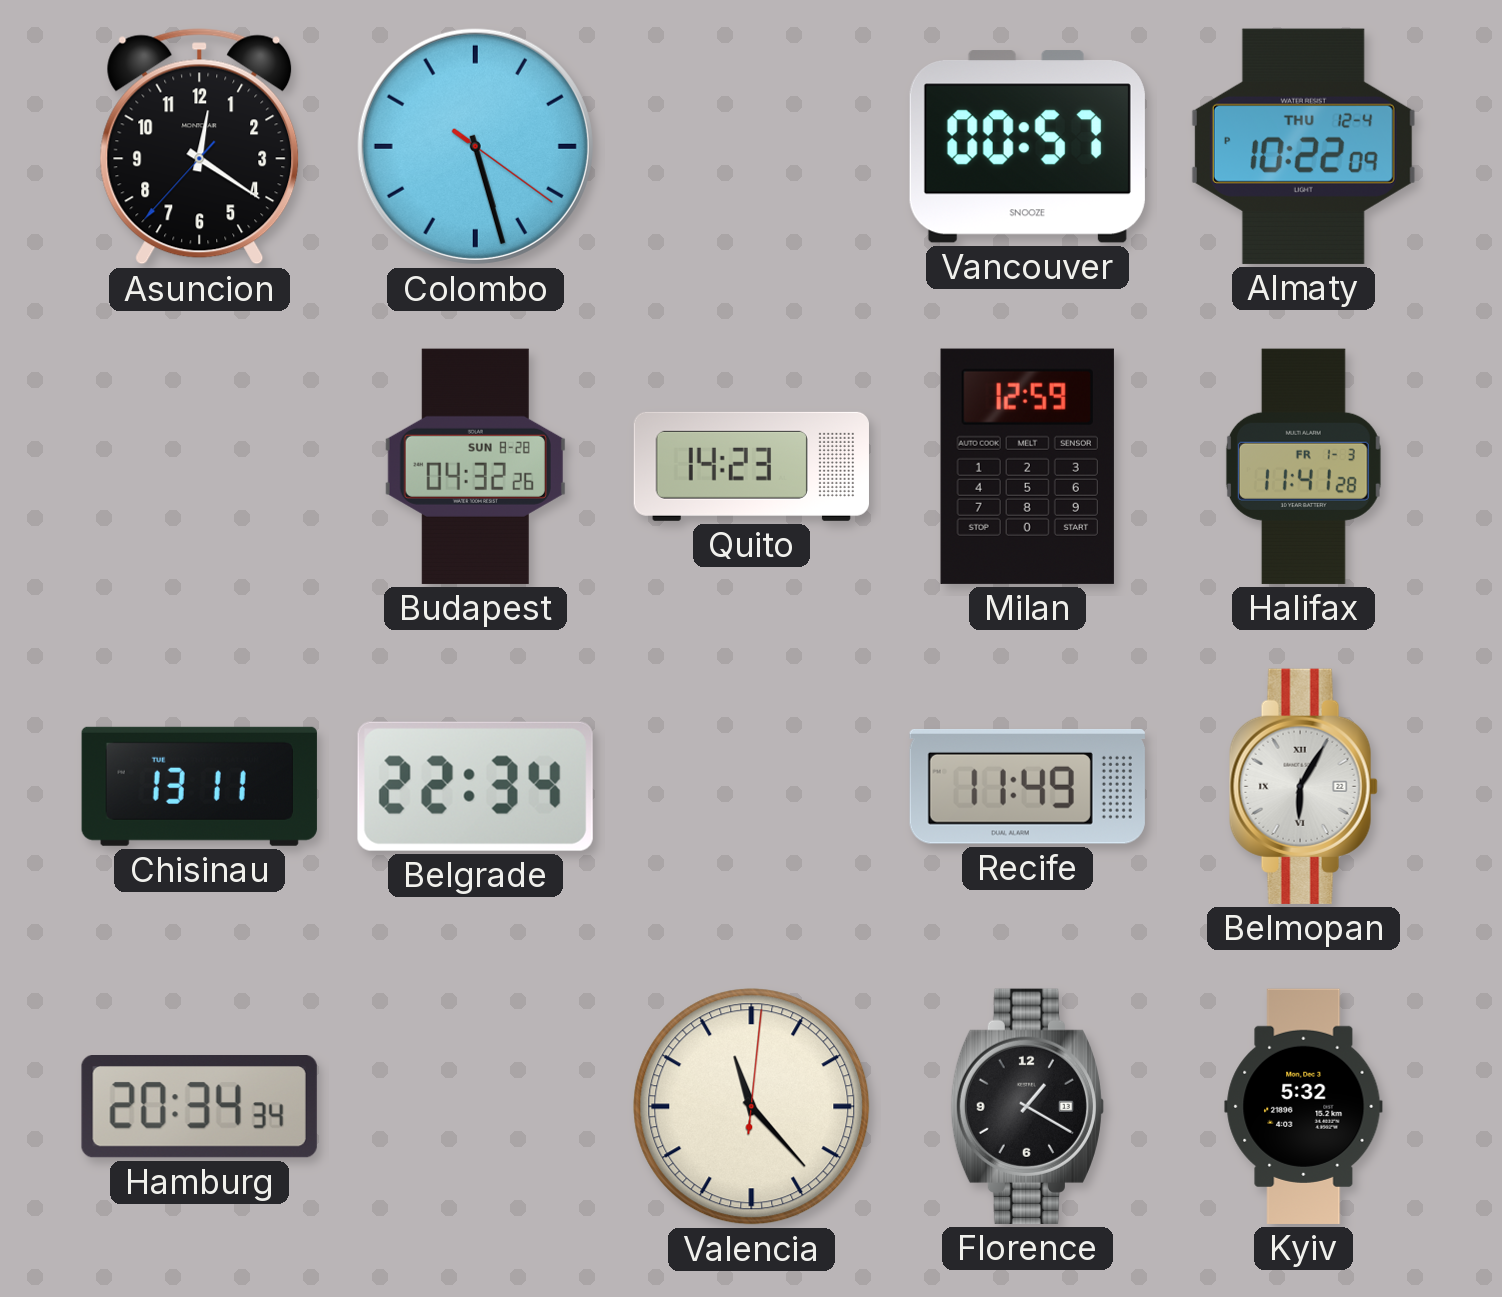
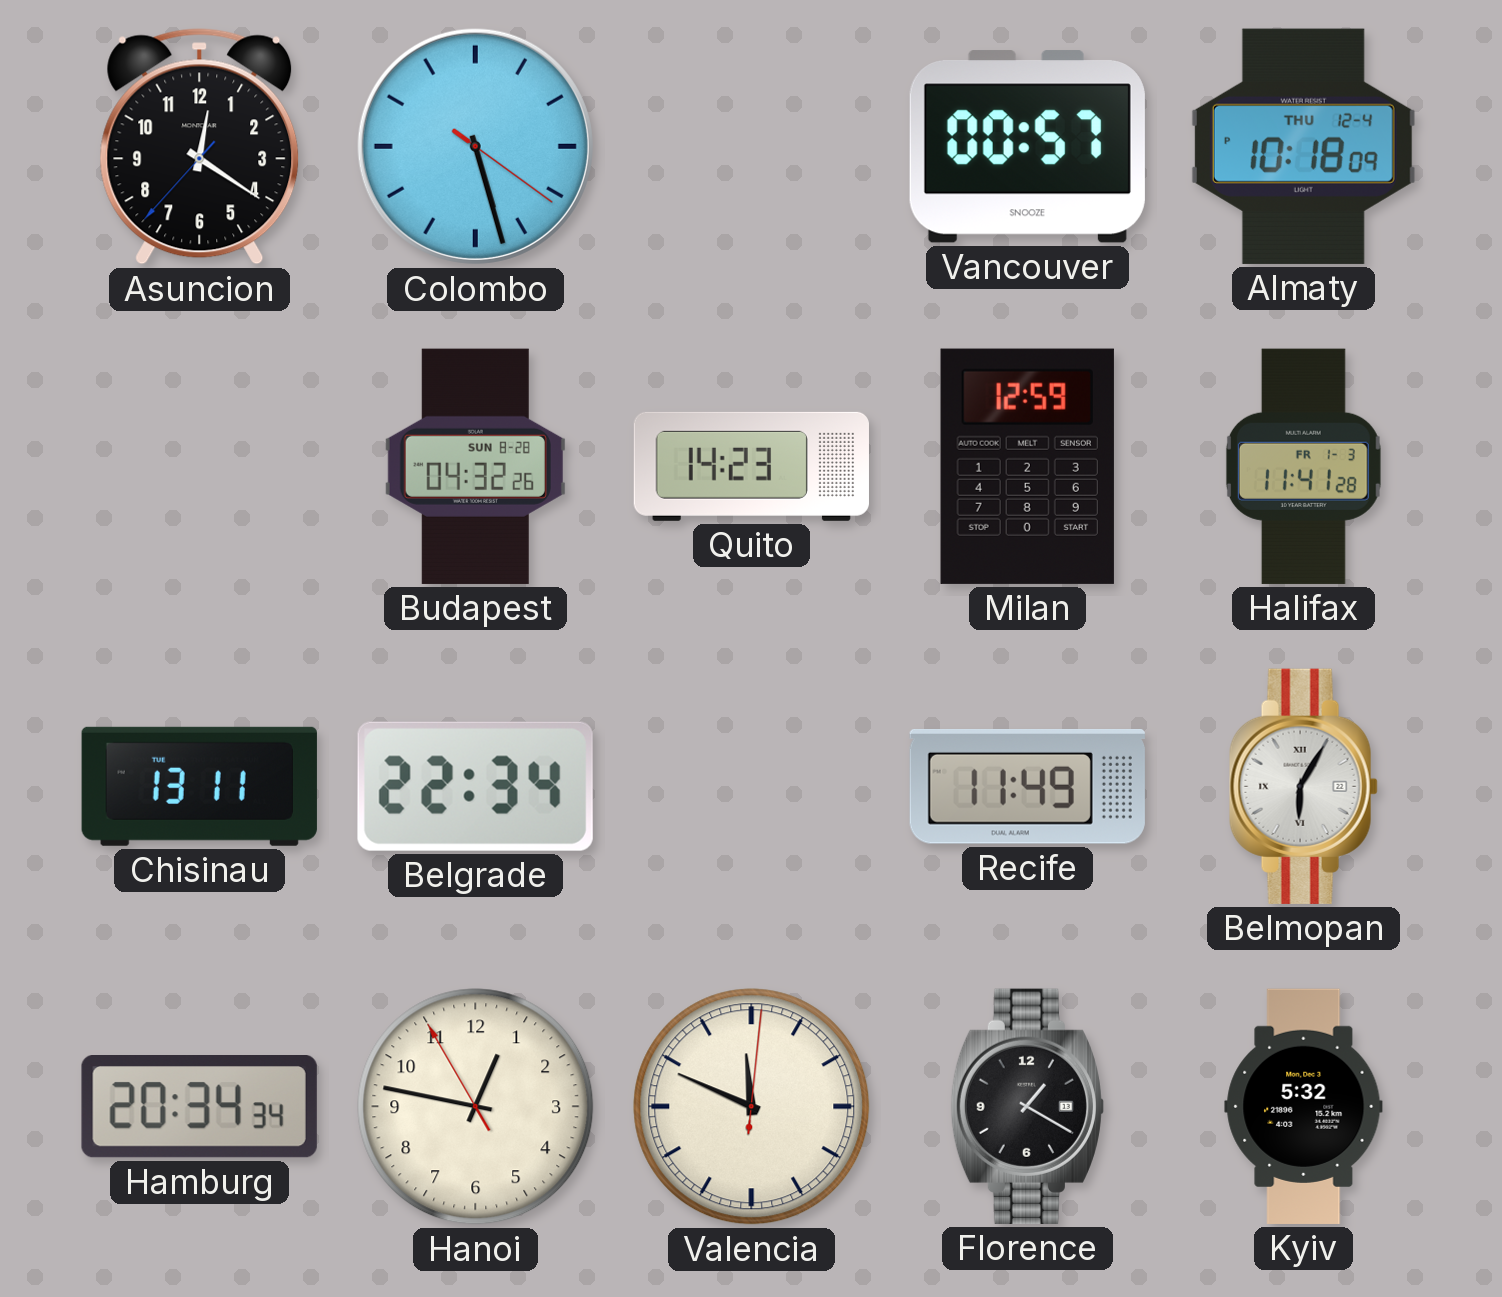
Almaty: 10:22 -> 10:18 (1303, 146)
Hanoi: none -> 12:46 (476, 1107)
Valencia: 11:23 -> 11:49 (752, 1107)
